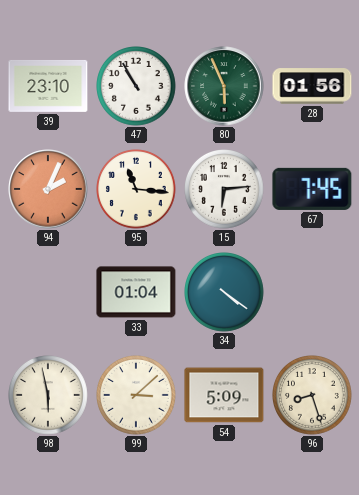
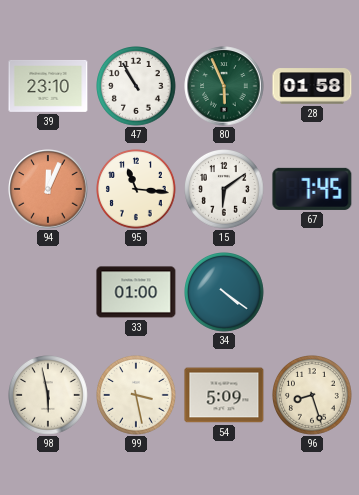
28: 01:56 -> 01:58 (312, 86)
94: 2:04 -> 12:04 (48, 189)
15: 6:14 -> 6:09 (225, 190)
33: 01:04 -> 01:00 (136, 292)
99: 3:08 -> 3:28 (137, 396)
